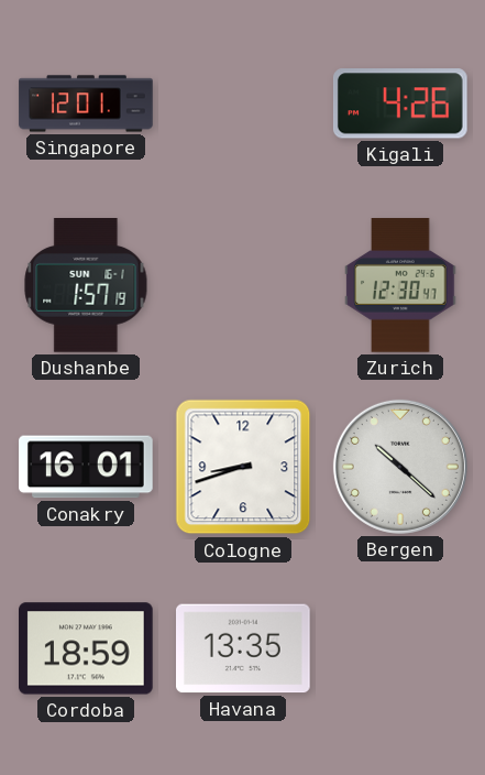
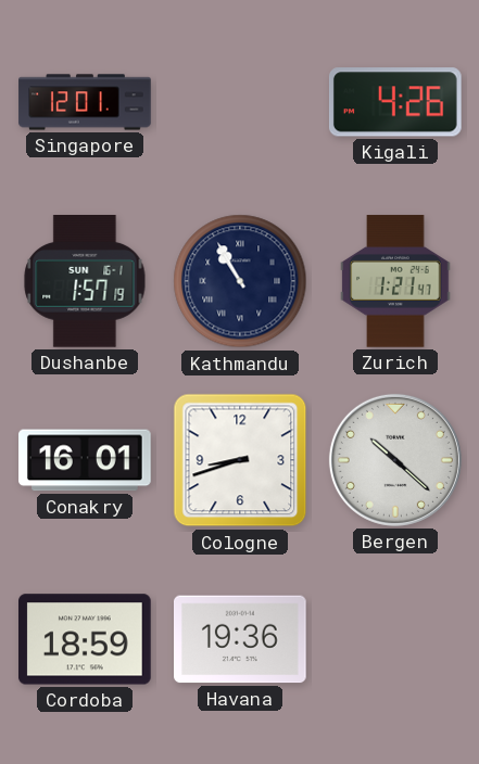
Kathmandu: none -> 10:55 (240, 281)
Zurich: 12:30 -> 1:21 (395, 281)
Havana: 13:35 -> 19:36 (241, 639)
